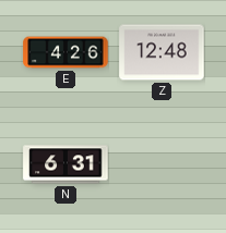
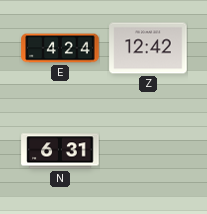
E: 4:26 -> 4:24 (60, 48)
Z: 12:48 -> 12:42 (148, 48)
